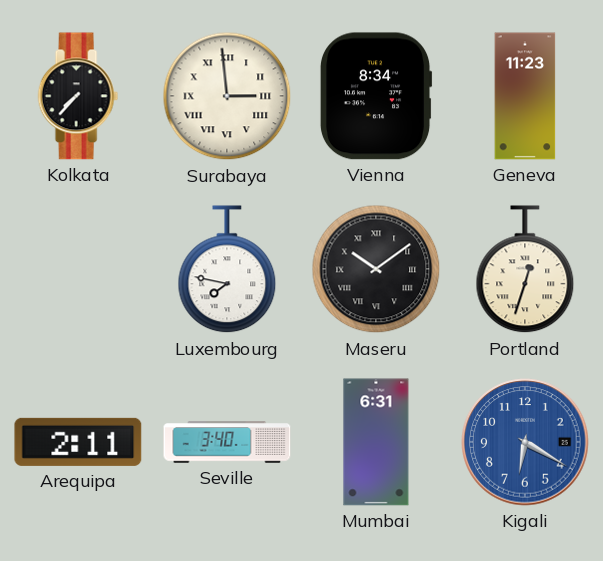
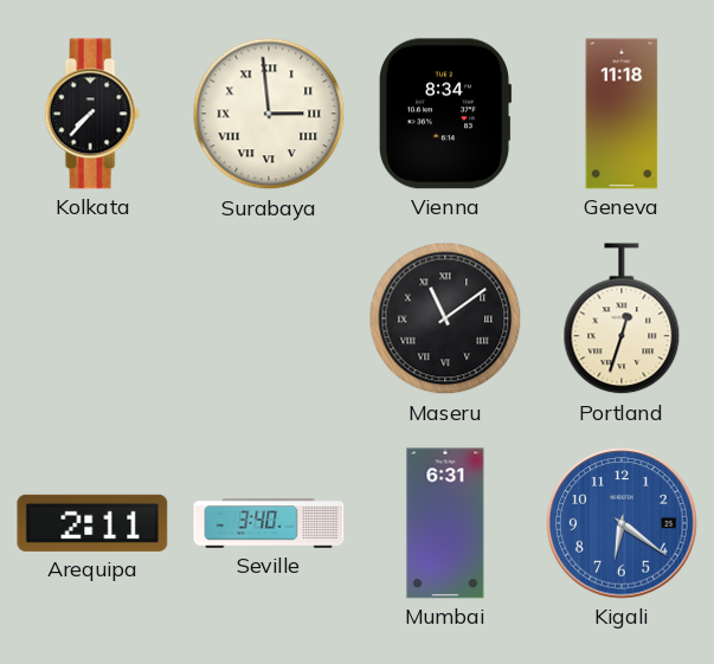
Geneva: 11:23 -> 11:18 (622, 114)
Luxembourg: 7:47 -> none (227, 270)
Maseru: 10:09 -> 11:09 (445, 318)
Kigali: 6:20 -> 6:21 (622, 523)
